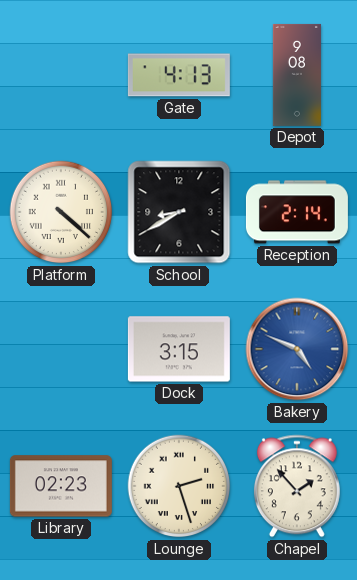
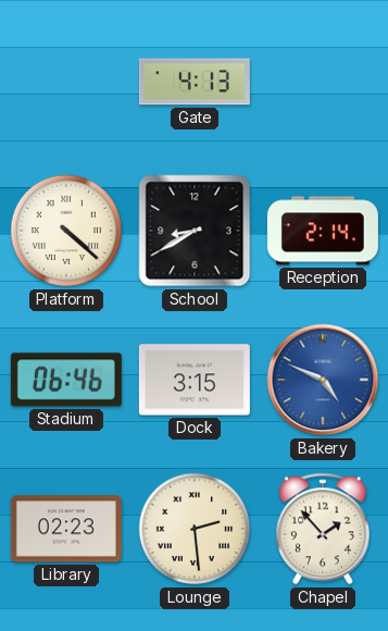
Depot: 9:08 -> none (297, 75)
Stadium: none -> 06:46 (66, 380)
Lounge: 2:27 -> 2:29 (195, 529)
